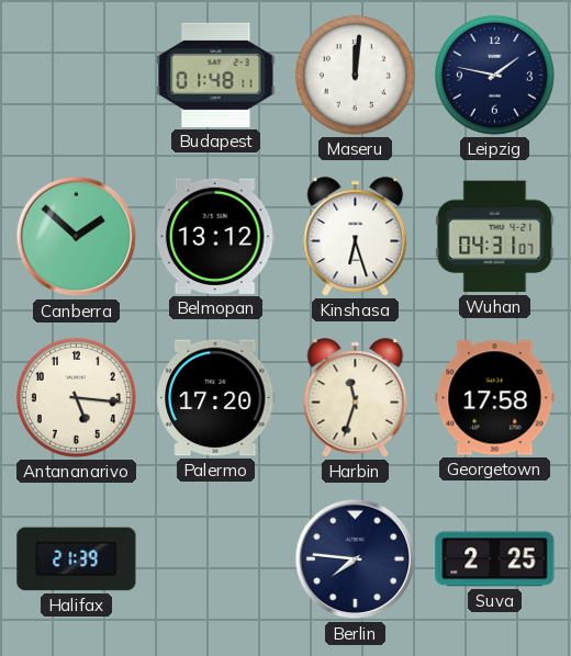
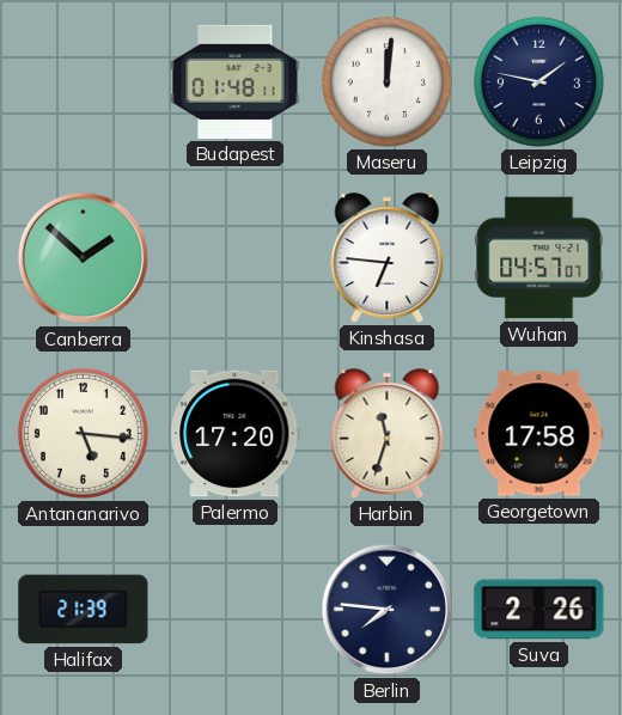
Belmopan: 13:12 -> none (215, 236)
Kinshasa: 6:27 -> 6:46 (388, 258)
Wuhan: 04:31 -> 04:57 (539, 258)
Suva: 2:25 -> 2:26 (539, 610)
